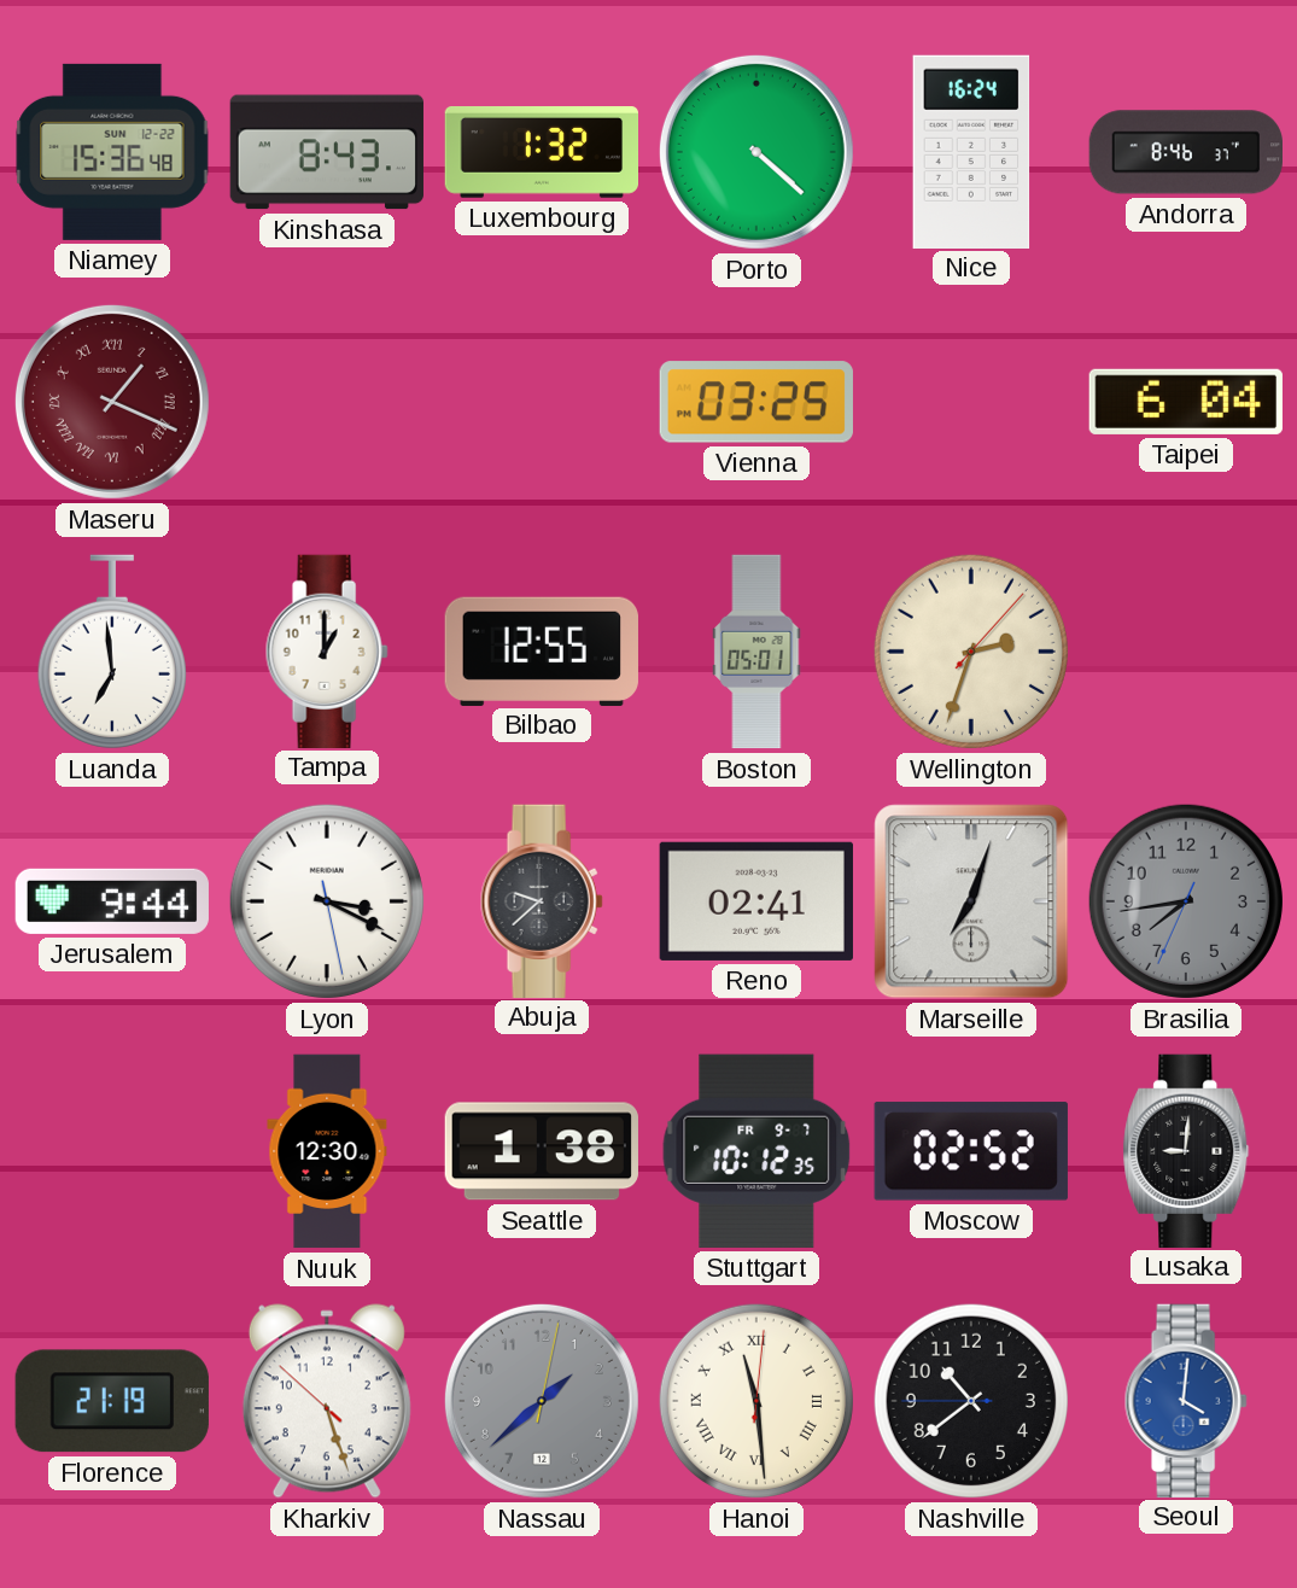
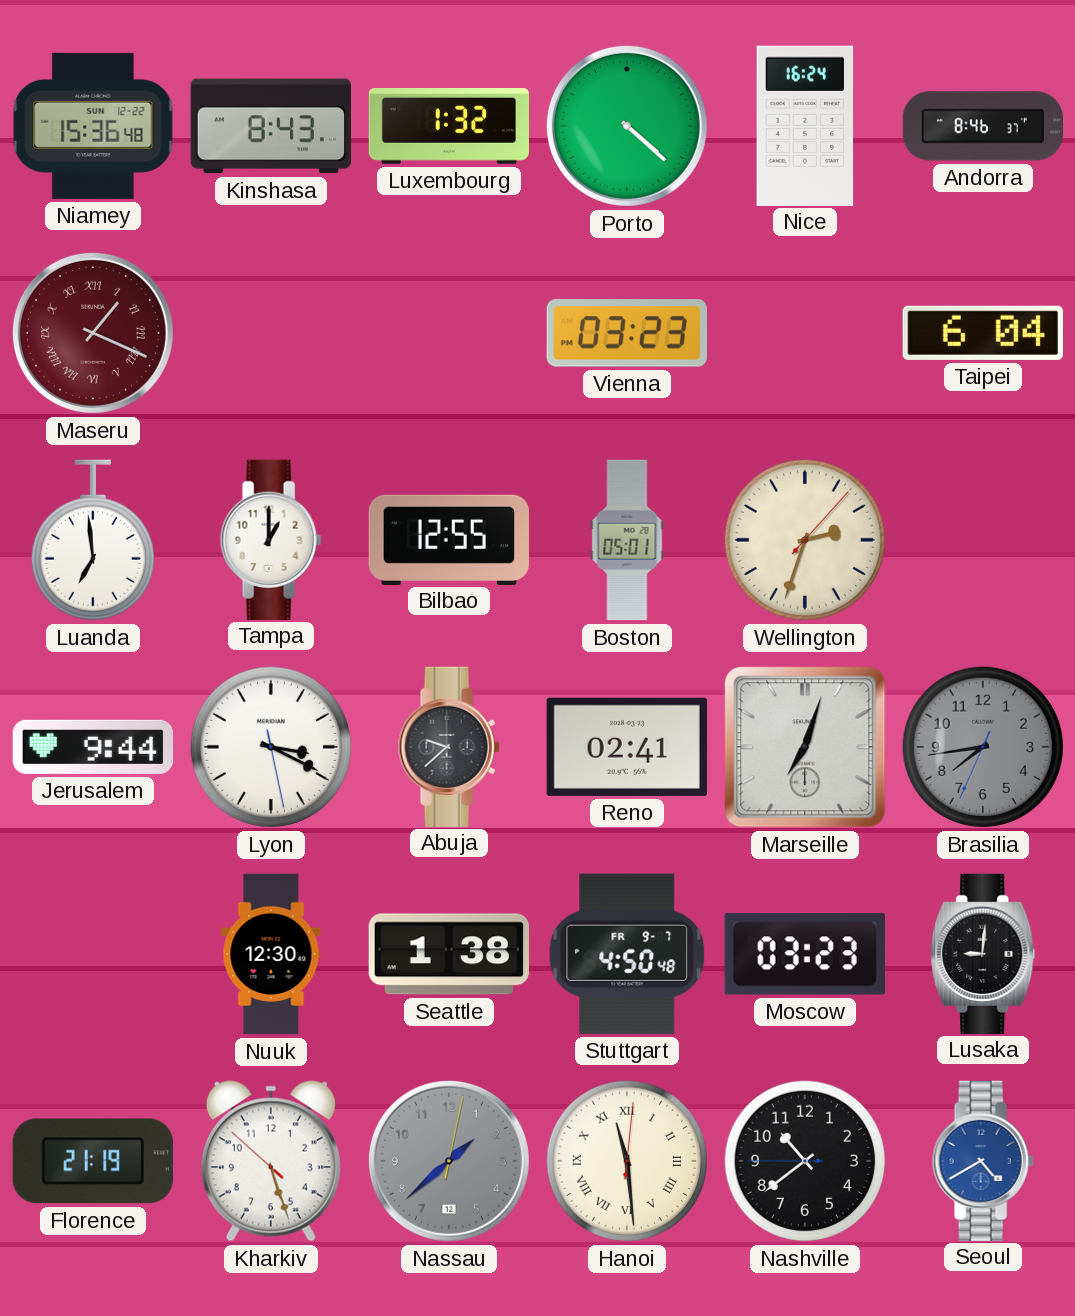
Vienna: 03:25 -> 03:23 (627, 333)
Stuttgart: 10:12 -> 4:50 (627, 954)
Moscow: 02:52 -> 03:23 (805, 954)
Seoul: 4:01 -> 4:40 (983, 1160)
